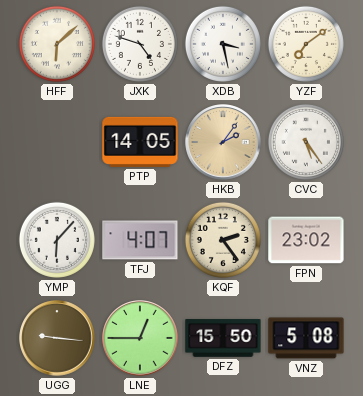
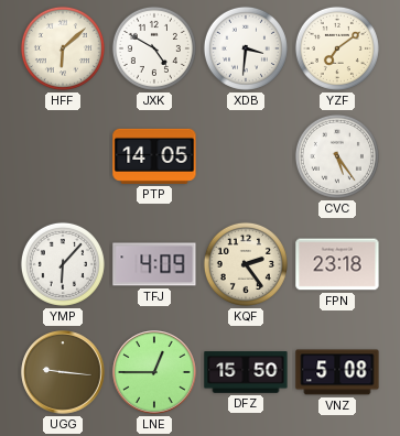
JXK: 4:48 -> 4:50 (154, 48)
XDB: 3:28 -> 3:31 (246, 48)
HKB: 2:06 -> none (223, 142)
TFJ: 4:07 -> 4:09 (154, 264)
FPN: 23:02 -> 23:18 (337, 264)
